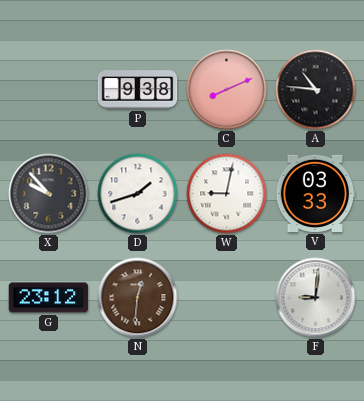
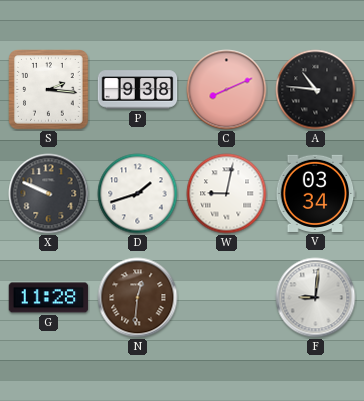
S: none -> 2:16 (49, 90)
X: 9:53 -> 9:49 (49, 194)
V: 03:33 -> 03:34 (315, 193)
G: 23:12 -> 11:28 (49, 298)
